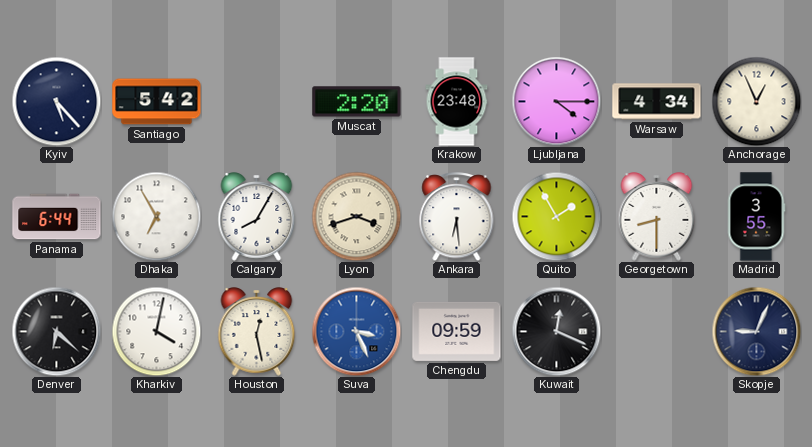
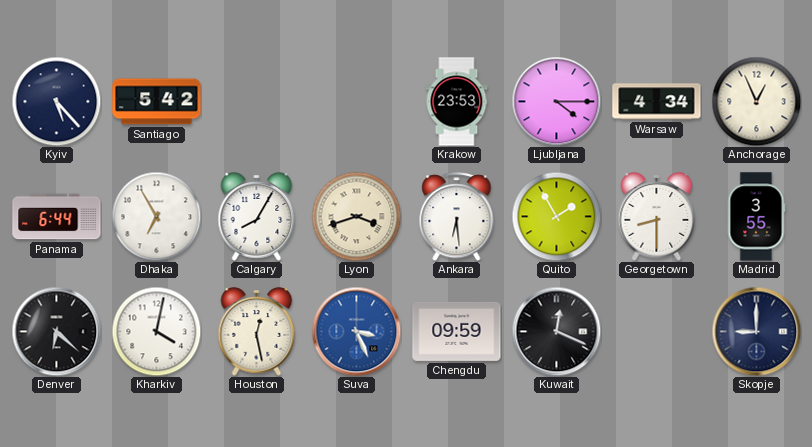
Muscat: 2:20 -> none (357, 102)
Krakow: 23:48 -> 23:53 (457, 102)
Skopje: 9:04 -> 9:00 (756, 331)
